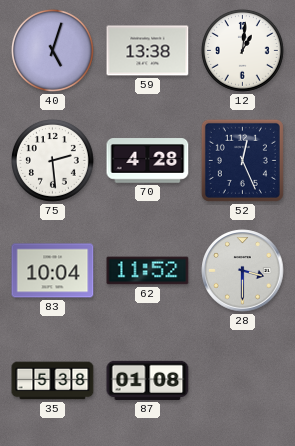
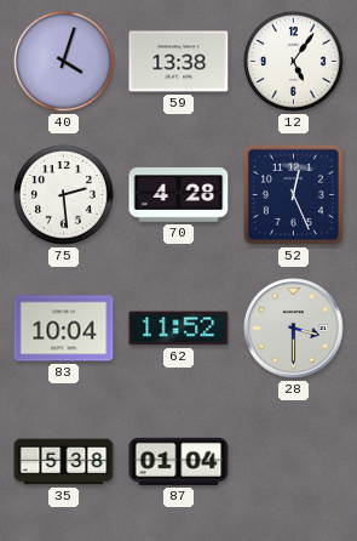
40: 5:03 -> 4:03 (64, 61)
12: 1:01 -> 5:06 (294, 61)
87: 01:08 -> 01:04 (179, 461)
